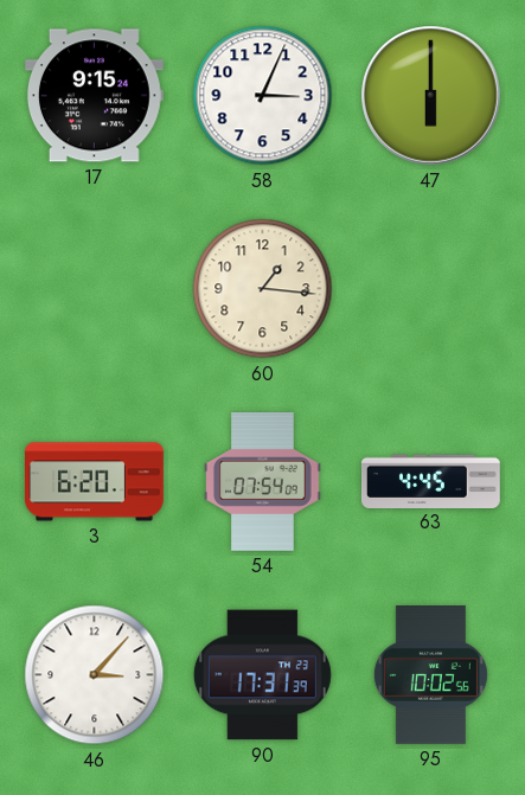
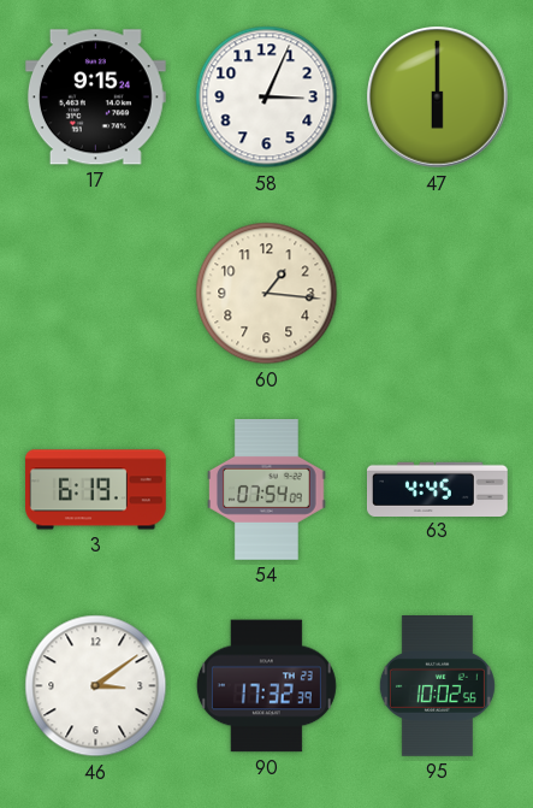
3: 6:20 -> 6:19 (96, 490)
46: 3:07 -> 3:09 (96, 686)
90: 17:31 -> 17:32 (266, 686)
